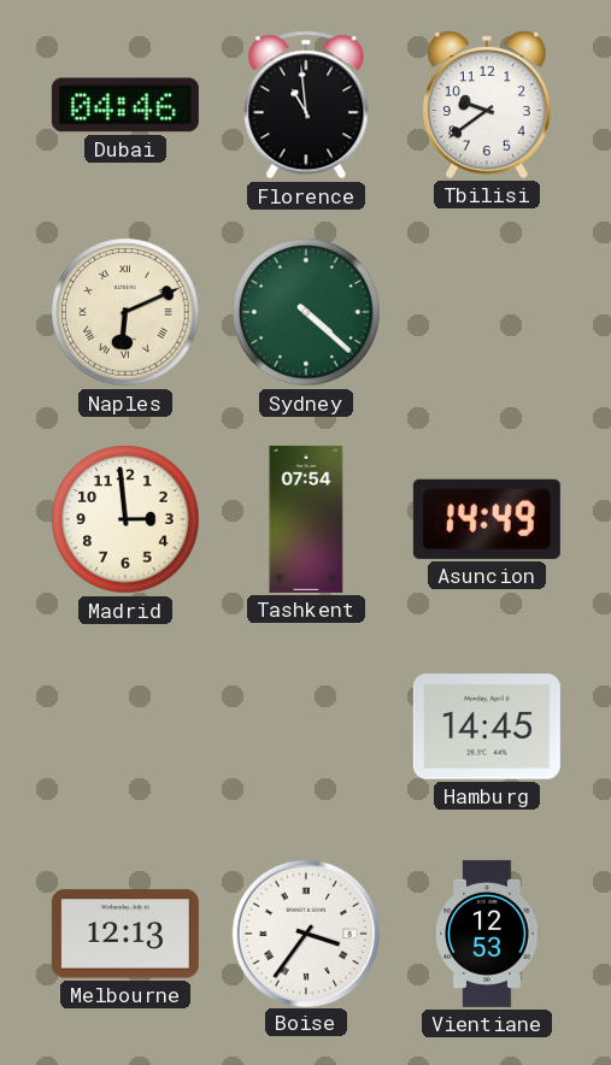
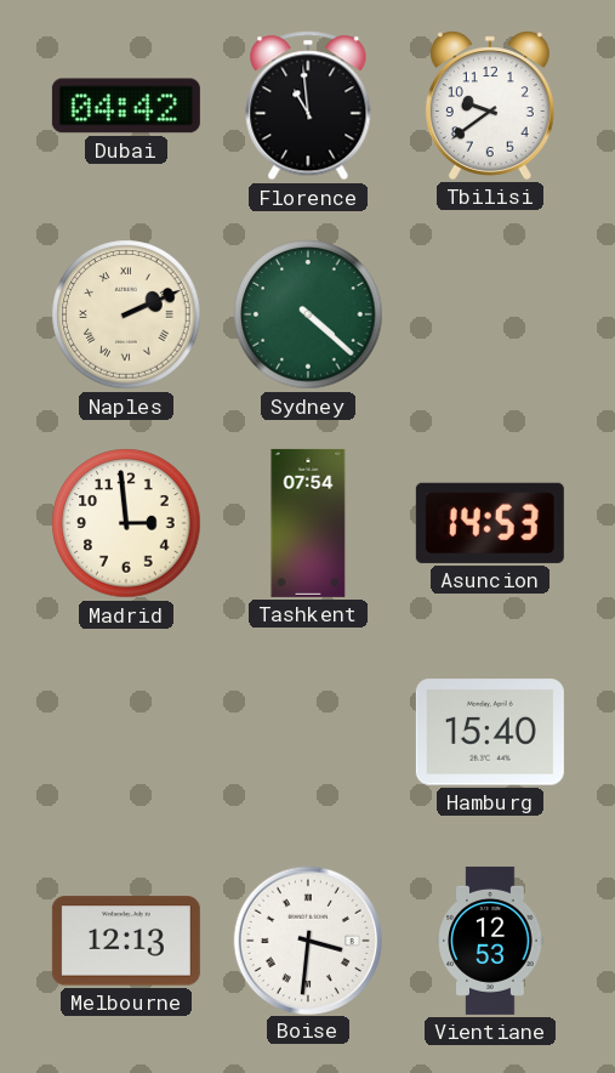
Dubai: 04:46 -> 04:42 (126, 106)
Naples: 6:11 -> 2:11 (126, 314)
Asuncion: 14:49 -> 14:53 (490, 523)
Hamburg: 14:45 -> 15:40 (490, 732)
Boise: 3:36 -> 3:31 (307, 939)
